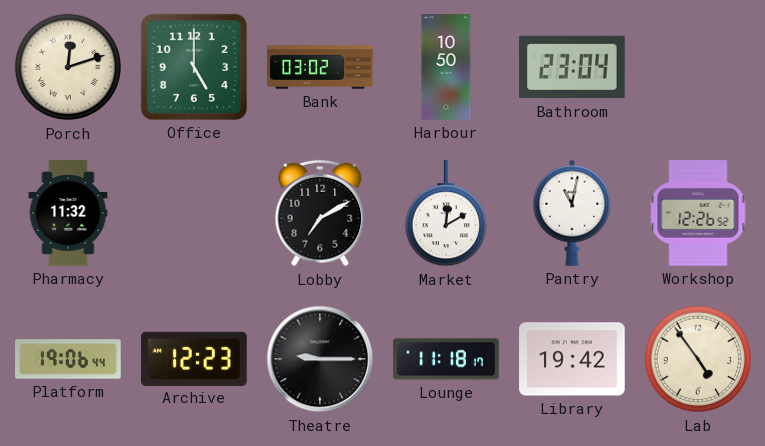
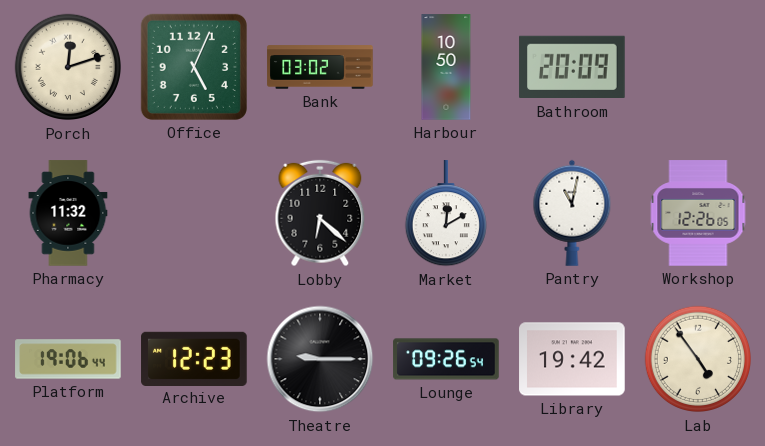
Office: 5:00 -> 5:04 (194, 67)
Bathroom: 23:04 -> 20:09 (572, 67)
Lobby: 7:10 -> 6:22 (320, 213)
Workshop: 12:26:52 -> 12:26:05 (698, 213)
Lounge: 11:18 -> 09:26 (446, 359)
